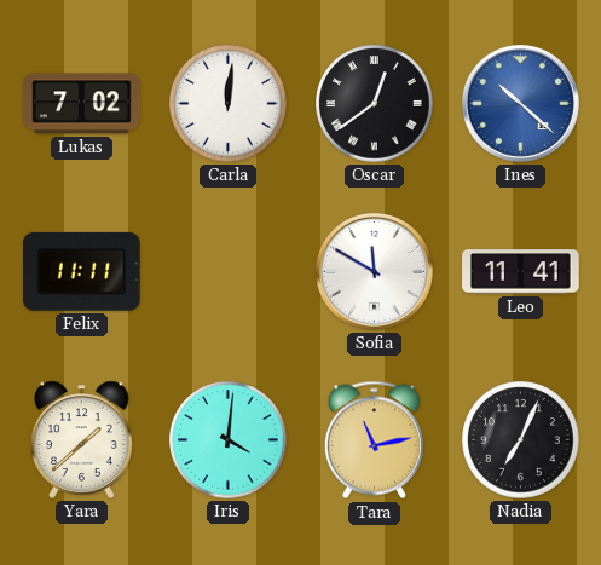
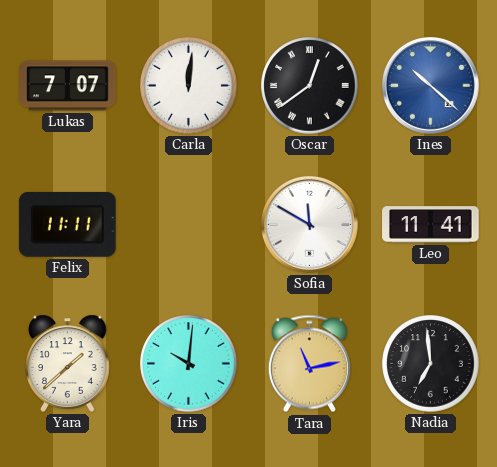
Lukas: 7:02 -> 7:07 (68, 86)
Iris: 4:01 -> 10:01 (189, 364)
Nadia: 7:04 -> 6:59 (431, 364)
